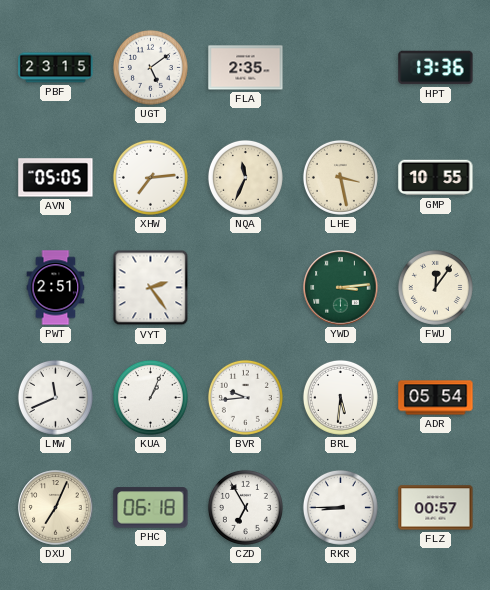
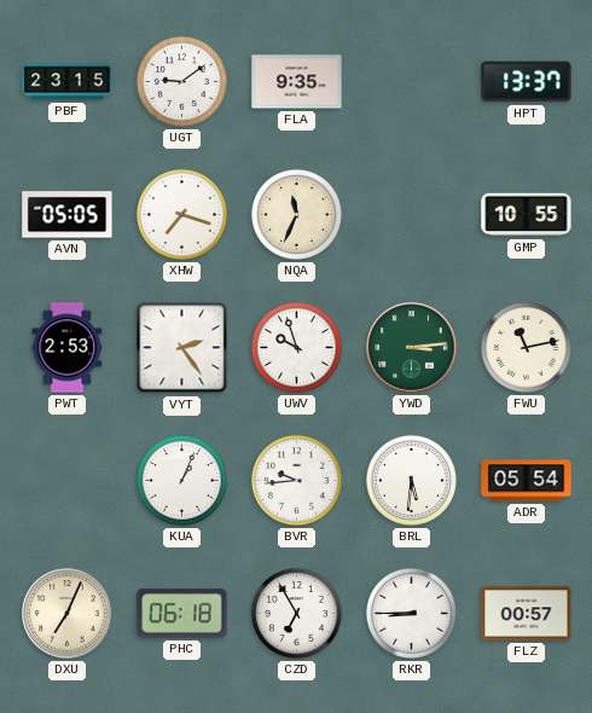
UGT: 5:09 -> 9:09 (181, 81)
FLA: 2:35 -> 9:35 (297, 82)
HPT: 13:36 -> 13:37 (527, 82)
XHW: 7:14 -> 7:18 (181, 214)
LHE: 3:28 -> none (340, 177)
PWT: 2:51 -> 2:53 (68, 348)
UWV: none -> 9:57 (296, 347)
FWU: 12:06 -> 11:13 (526, 347)
LMW: 11:41 -> none (55, 397)
